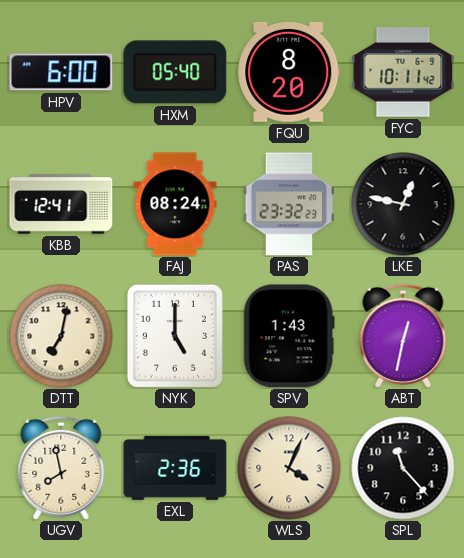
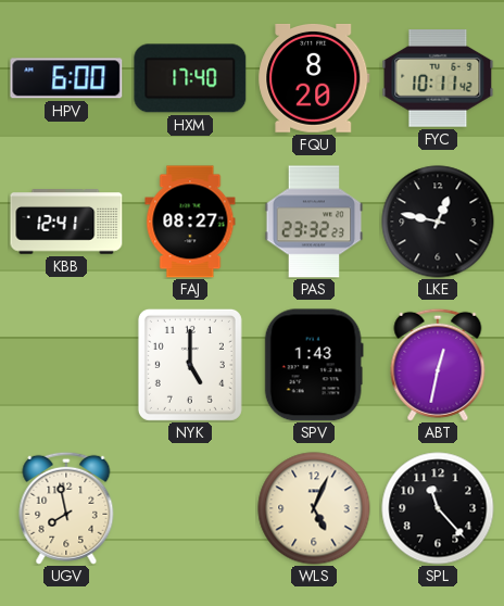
HXM: 05:40 -> 17:40 (190, 78)
FAJ: 08:24 -> 08:27 (190, 222)
DTT: 7:02 -> none (61, 336)
EXL: 2:36 -> none (175, 468)
WLS: 4:04 -> 5:04 (314, 508)
